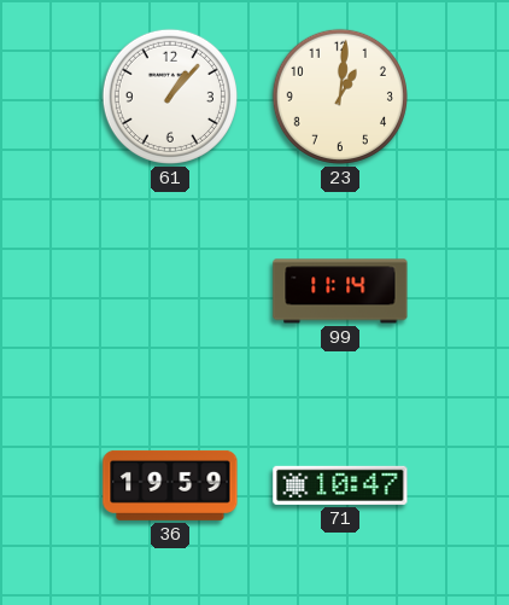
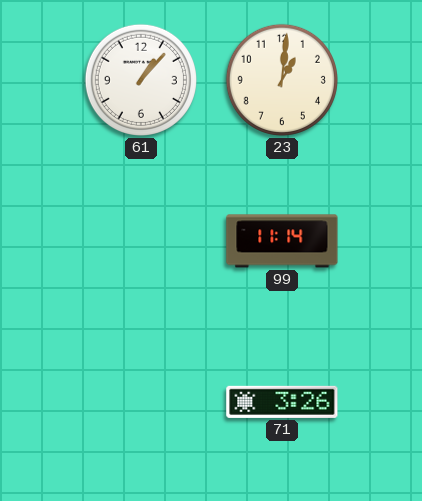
36: 19:59 -> none (170, 485)
71: 10:47 -> 3:26 (282, 402)
